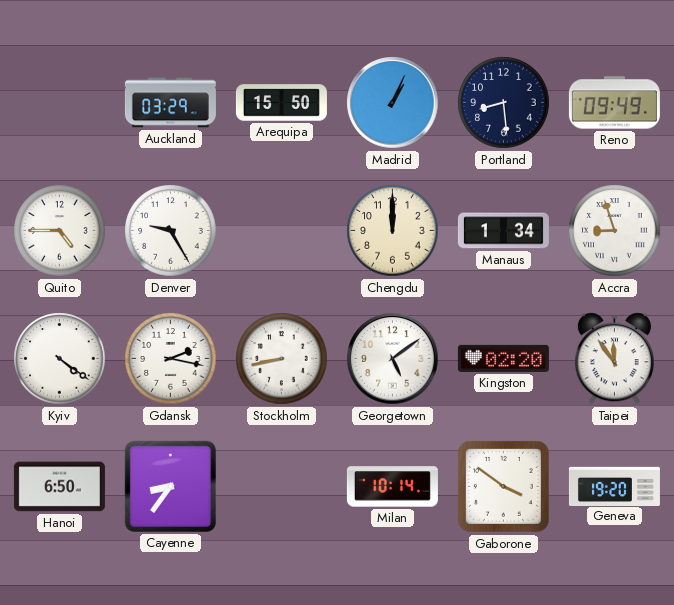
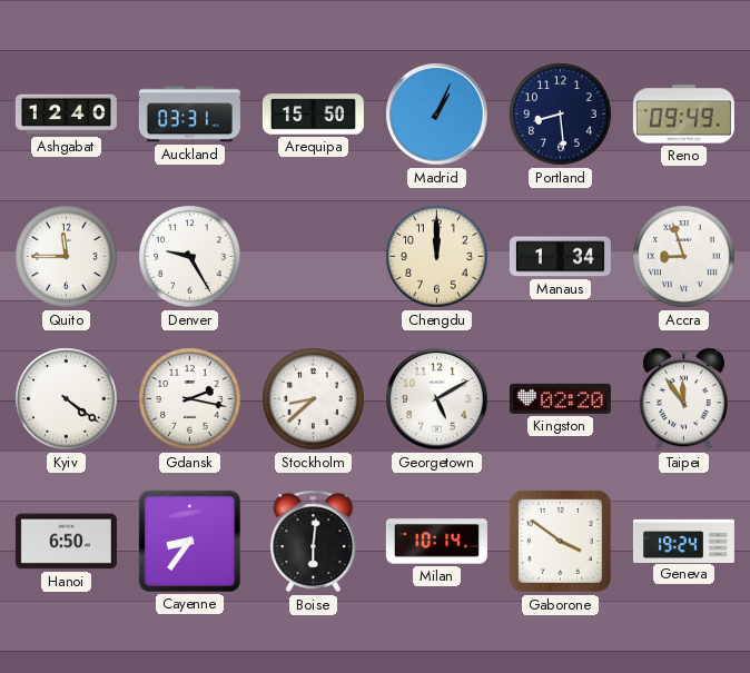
Ashgabat: none -> 12:40 (66, 115)
Auckland: 03:29 -> 03:31 (189, 115)
Quito: 4:45 -> 11:45 (67, 257)
Stockholm: 8:43 -> 8:38 (314, 399)
Georgetown: 5:09 -> 5:10 (437, 399)
Boise: none -> 6:01 (314, 542)
Geneva: 19:20 -> 19:24 (683, 541)
